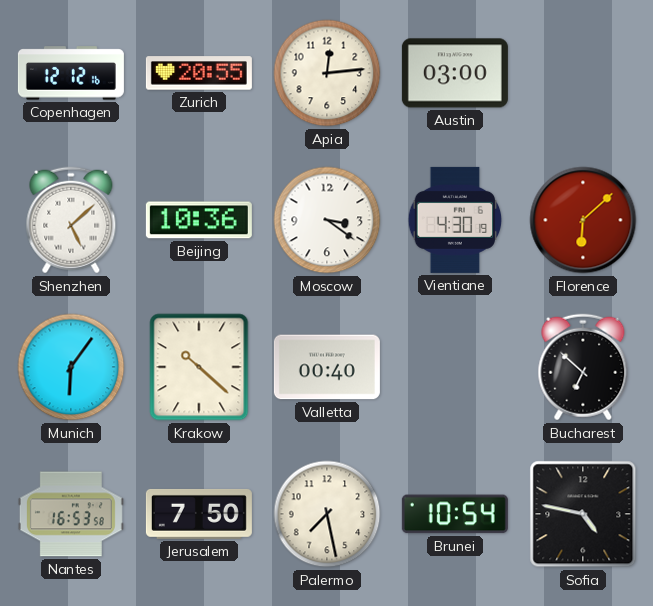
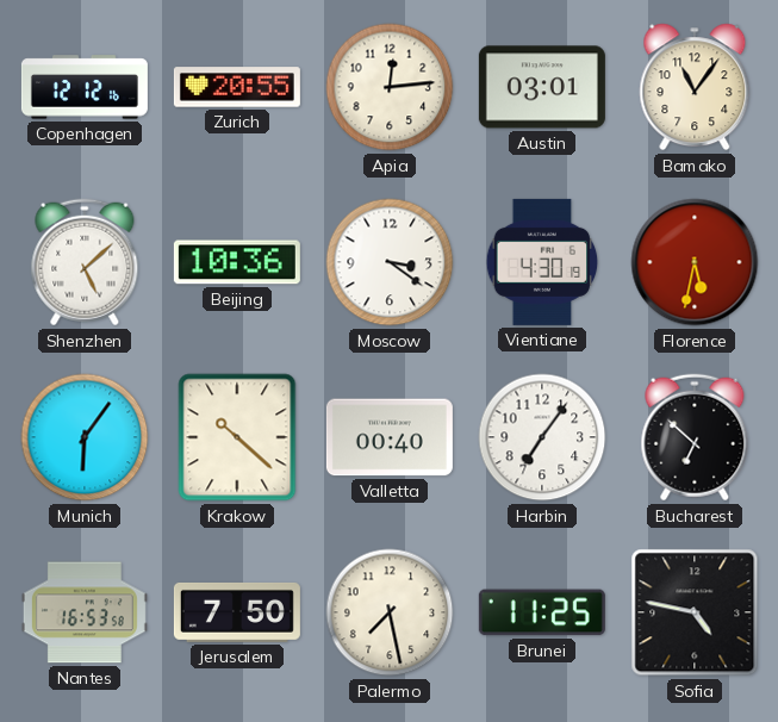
Austin: 03:00 -> 03:01 (542, 87)
Bamako: none -> 11:06 (695, 87)
Florence: 6:08 -> 5:32 (695, 262)
Harbin: none -> 7:06 (542, 437)
Brunei: 10:54 -> 11:25 (542, 612)
